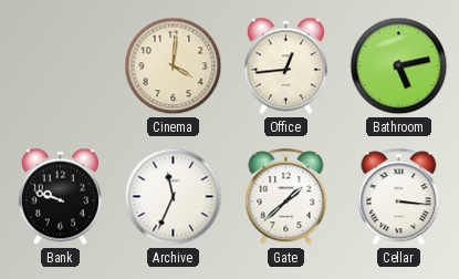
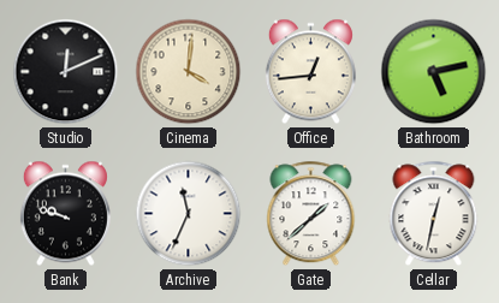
Studio: none -> 12:11 (66, 72)
Cellar: 3:16 -> 12:32 (434, 214)
